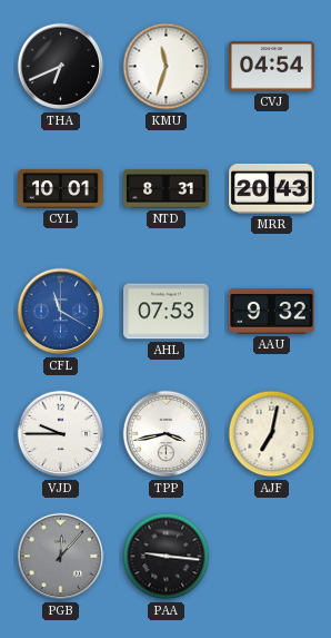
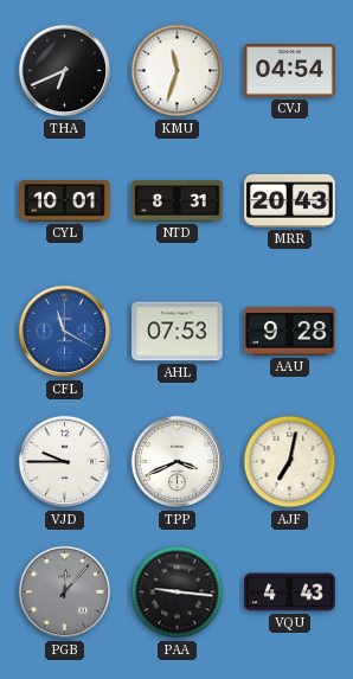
AAU: 9:32 -> 9:28 (290, 332)
TPP: 3:43 -> 3:41 (178, 462)
VQU: none -> 4:43 (290, 592)
